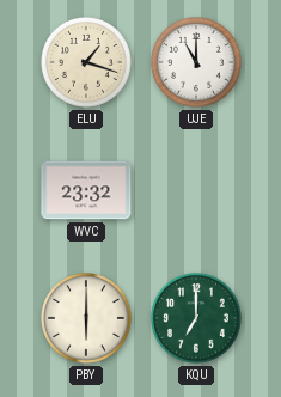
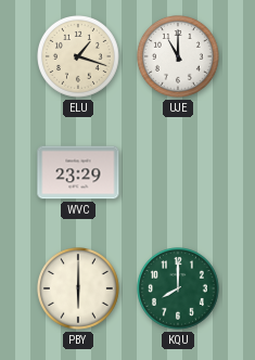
WVC: 23:32 -> 23:29 (78, 172)
KQU: 7:00 -> 8:00 (179, 290)
